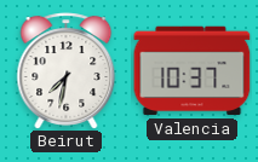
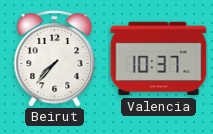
Beirut: 7:32 -> 7:37 (55, 59)
